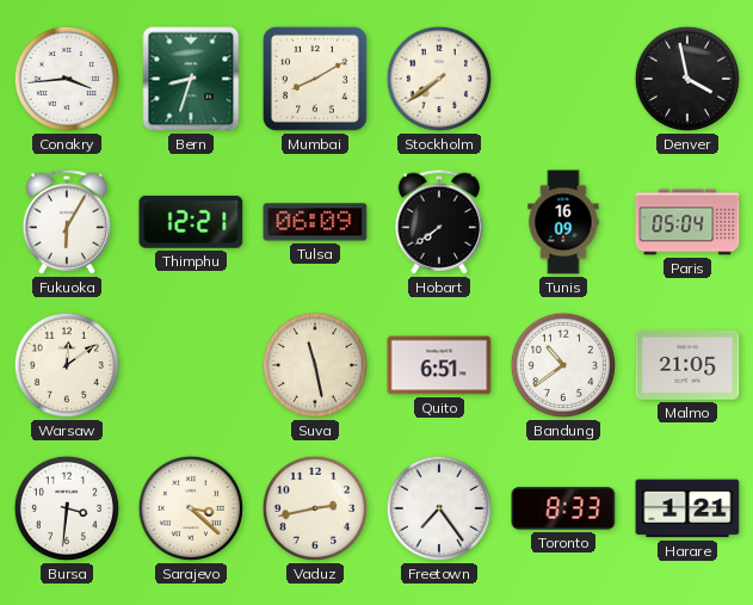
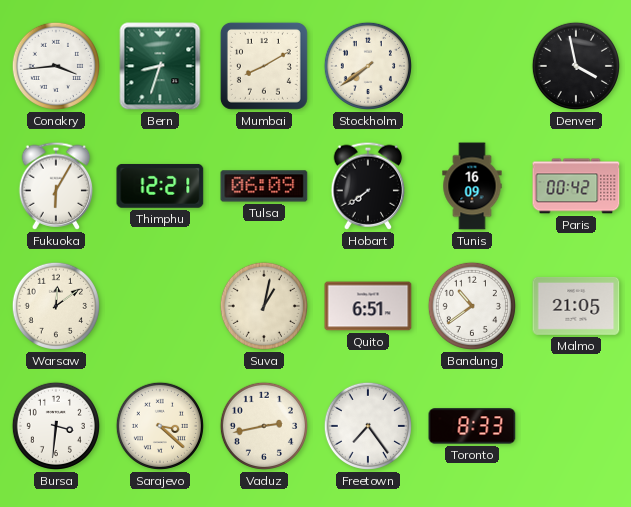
Paris: 05:04 -> 00:42 (576, 186)
Suva: 11:28 -> 1:02 (264, 306)
Harare: 1:21 -> none (687, 508)
